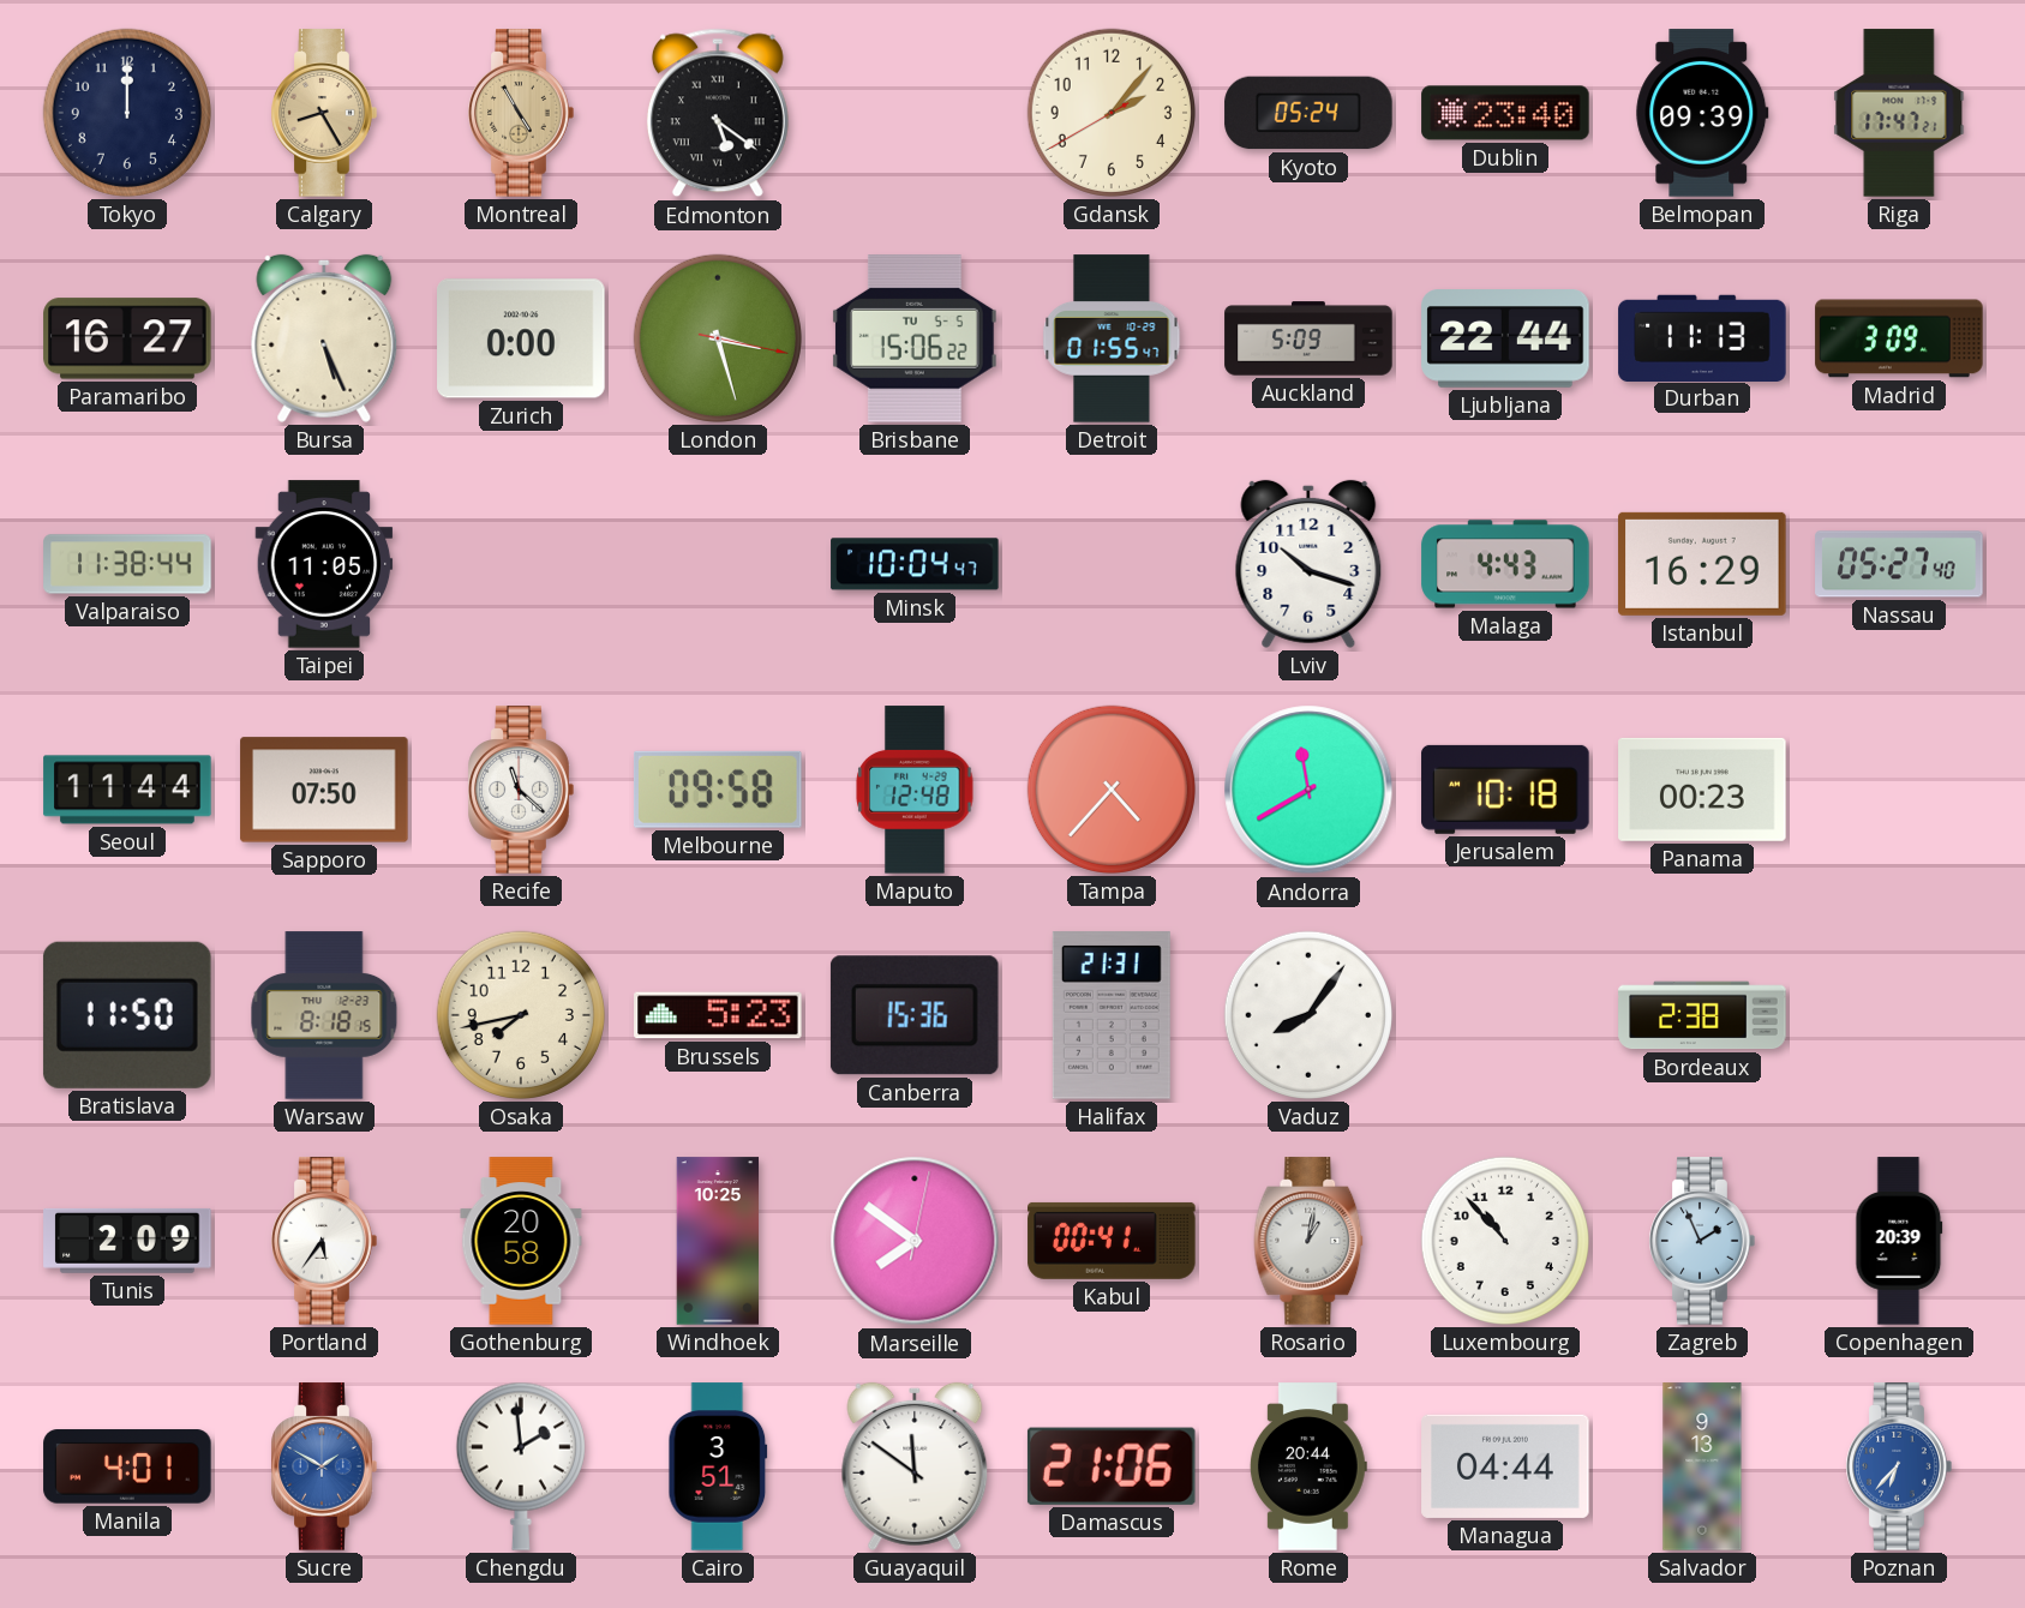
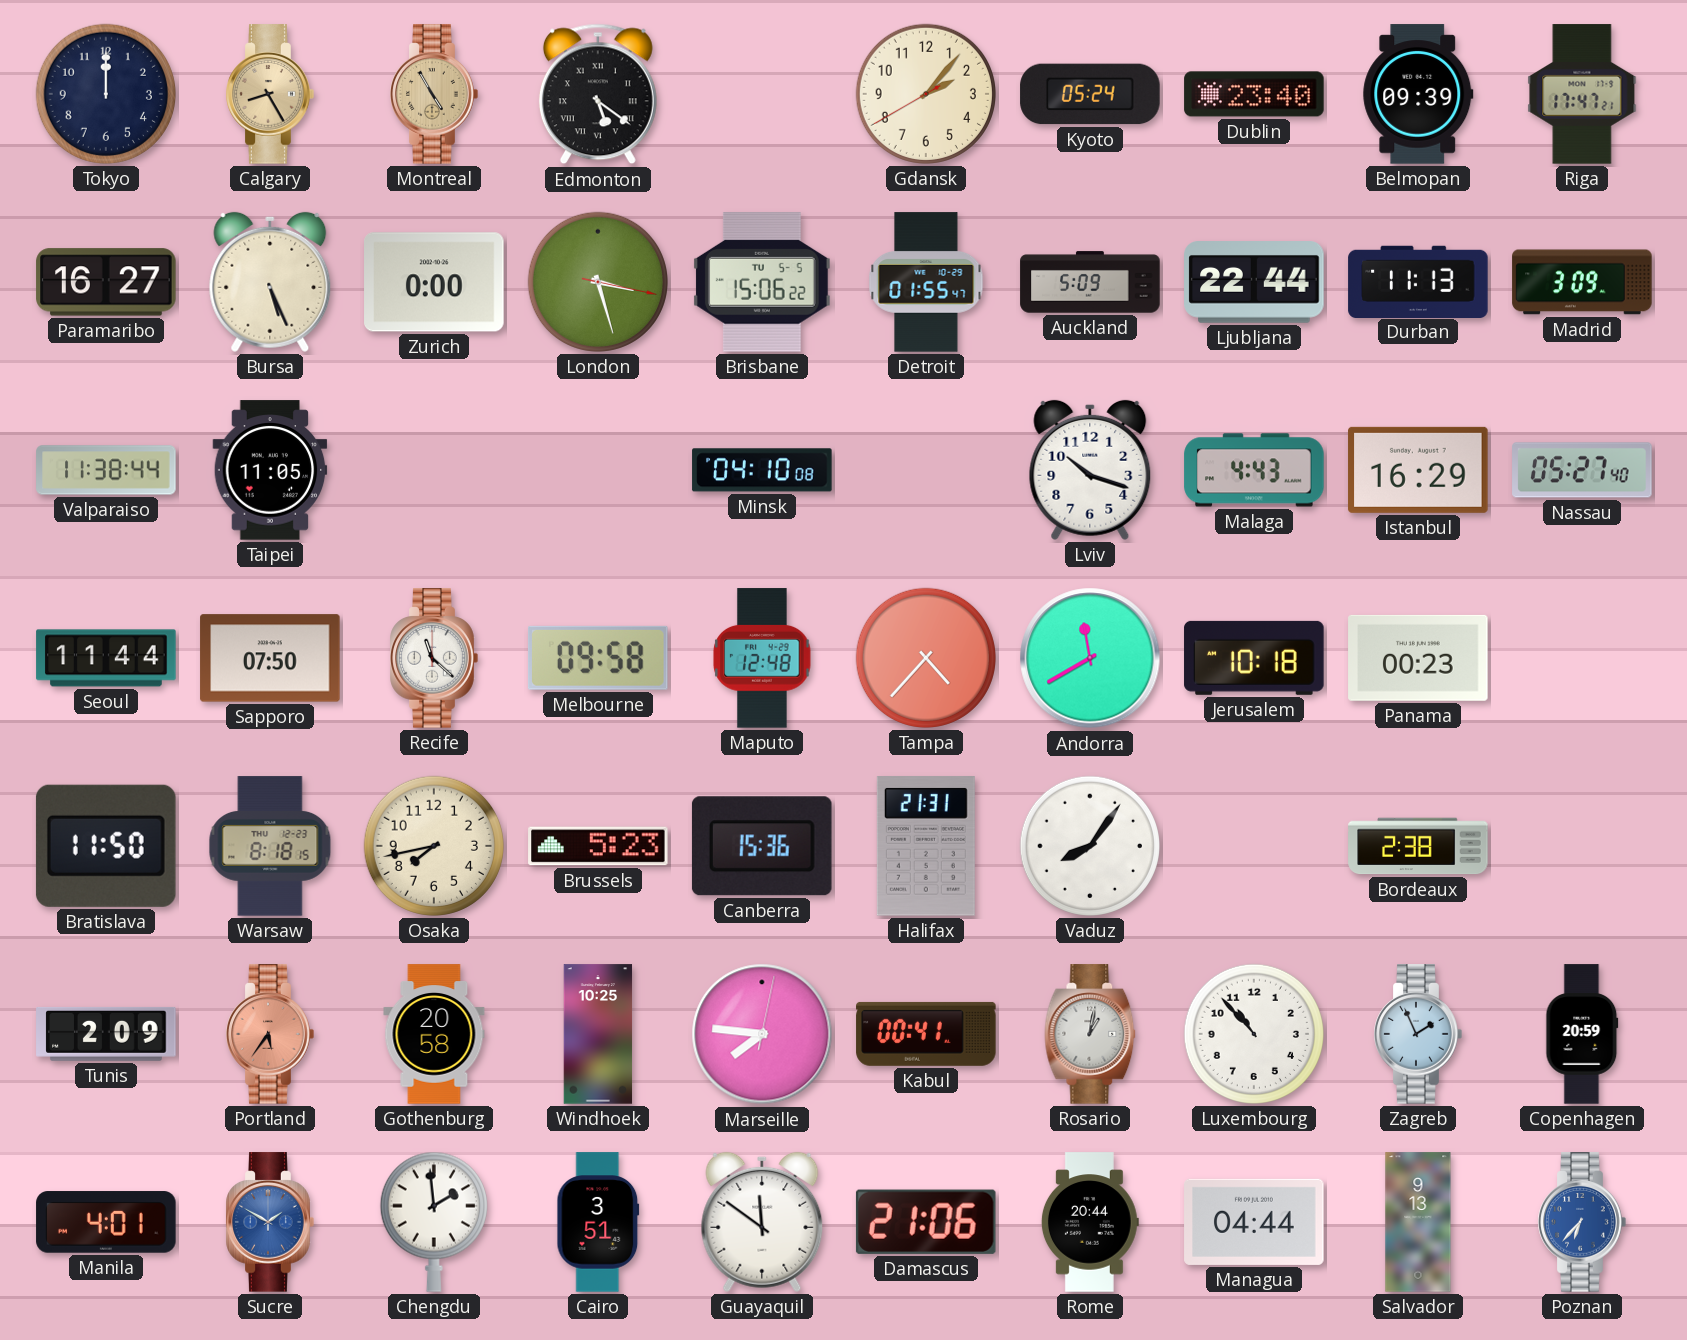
Minsk: 10:04 -> 04:10 (762, 470)
Portland dial: white -> salmon (270, 1034)
Marseille: 7:51 -> 7:46 (762, 1034)
Copenhagen: 20:39 -> 20:59 (1582, 1034)
